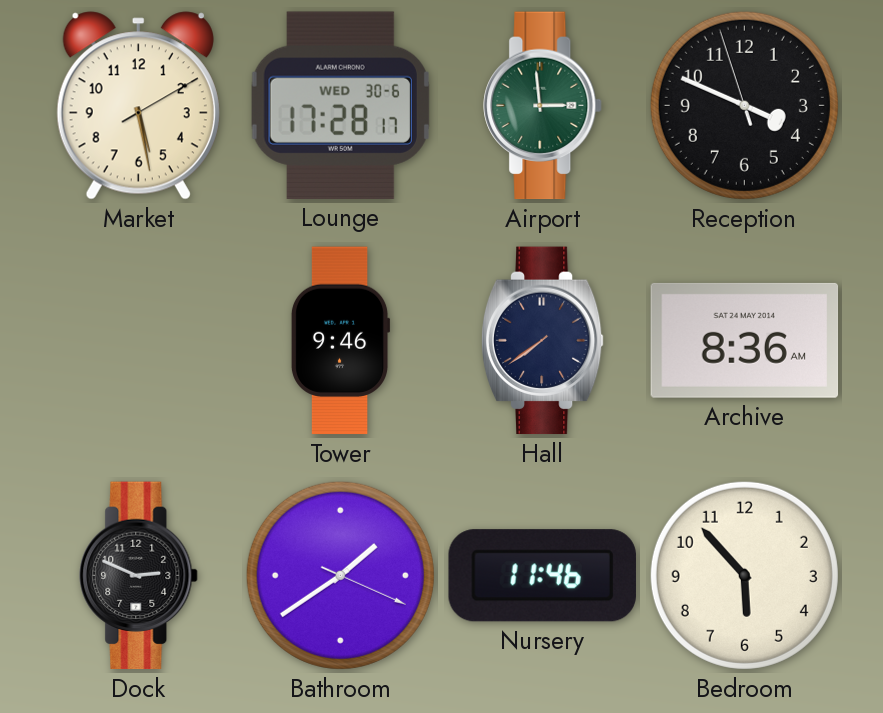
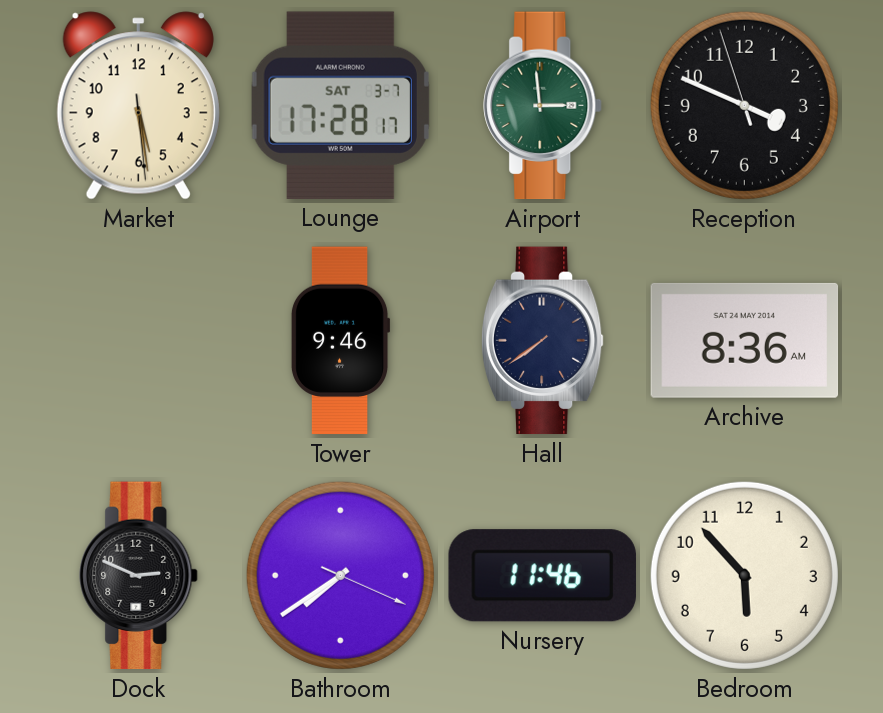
Market: 5:28:10 -> 5:28:29 (138, 106)
Lounge date: WED 30-6 -> SAT 3-7 (340, 105)
Bathroom: 1:39 -> 7:39 (340, 575)
